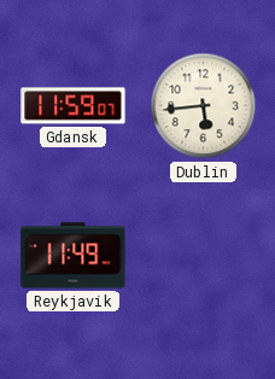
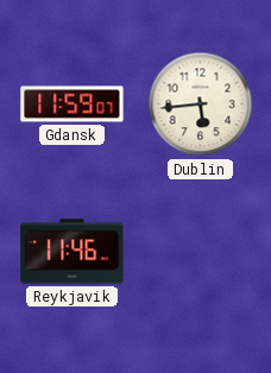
Reykjavik: 11:49 -> 11:46 (73, 252)
